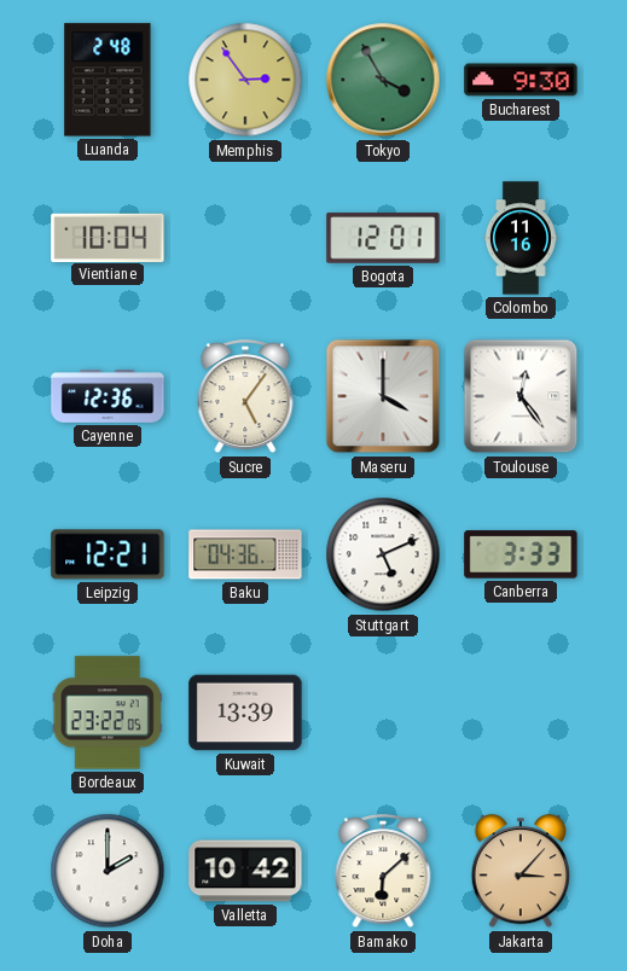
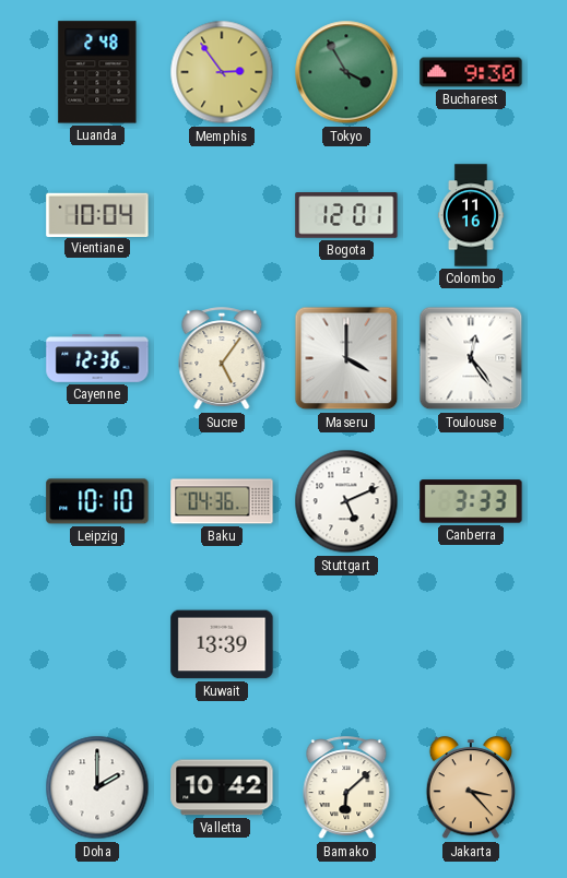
Leipzig: 12:21 -> 10:10 (97, 501)
Bordeaux: 23:22 -> none (108, 713)
Jakarta: 3:07 -> 3:23 (470, 788)
